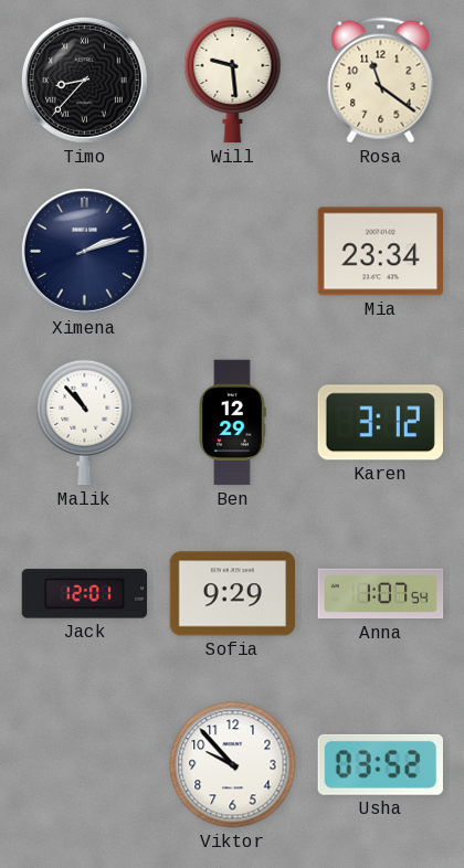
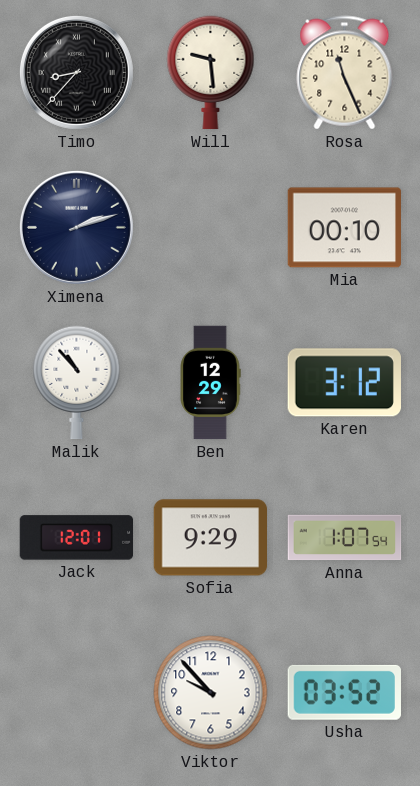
Rosa: 11:21 -> 11:26 (345, 73)
Mia: 23:34 -> 00:10 (344, 228)
